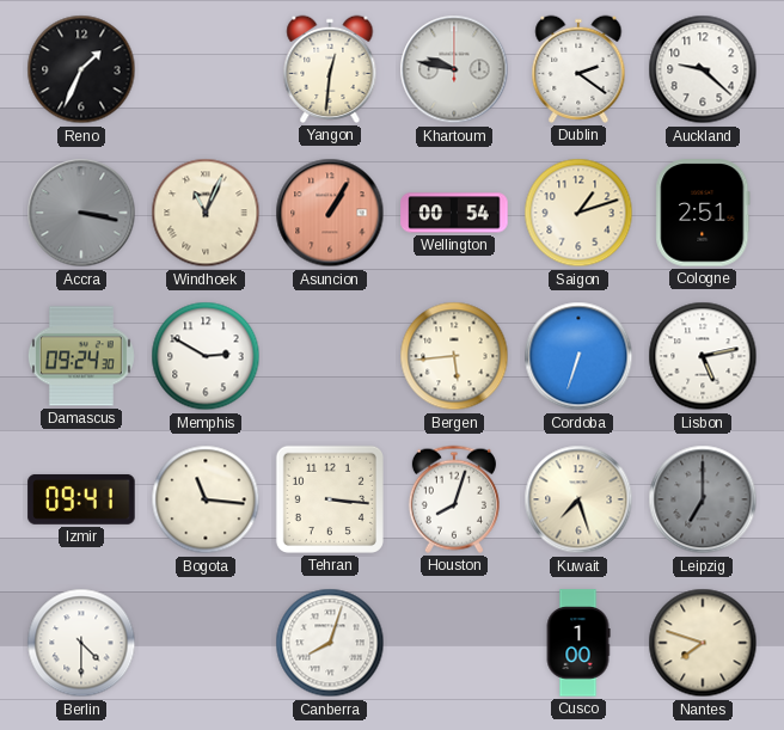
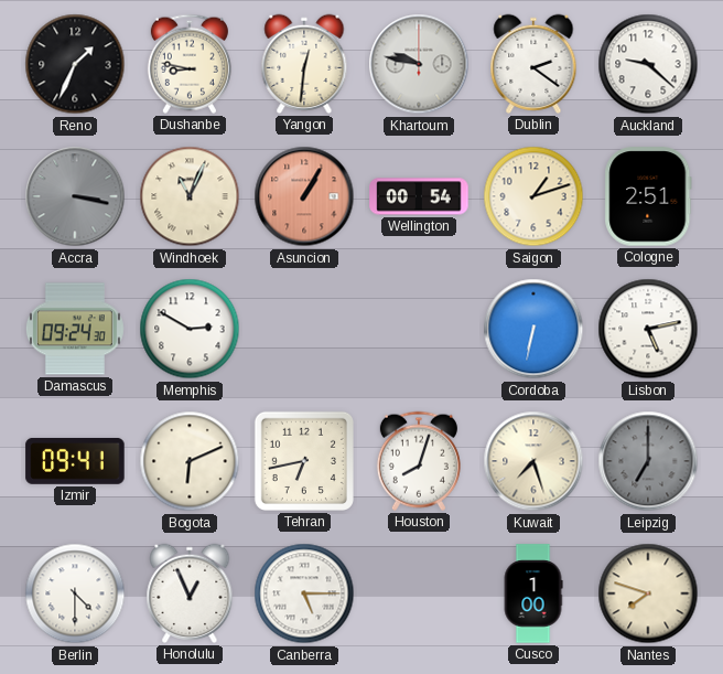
Dushanbe: none -> 8:47 (190, 64)
Bergen: 5:44 -> none (454, 356)
Cordoba: 6:33 -> 6:32 (533, 329)
Bogota: 11:16 -> 6:11 (190, 461)
Tehran: 3:16 -> 6:43 (304, 461)
Honolulu: none -> 12:56 (190, 593)
Canberra: 8:03 -> 5:15 (304, 593)
